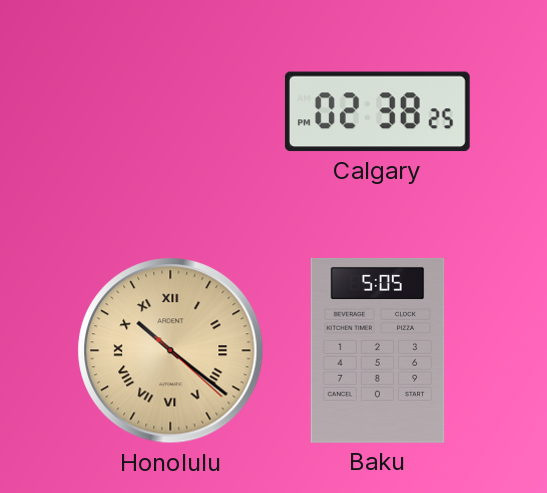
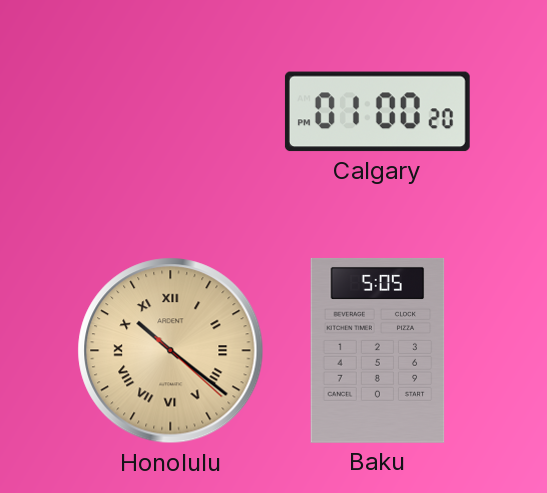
Calgary: 02:38 -> 01:00 (377, 112)
